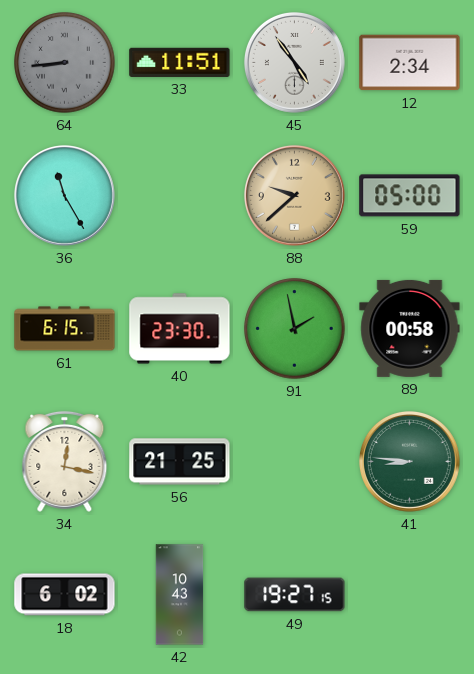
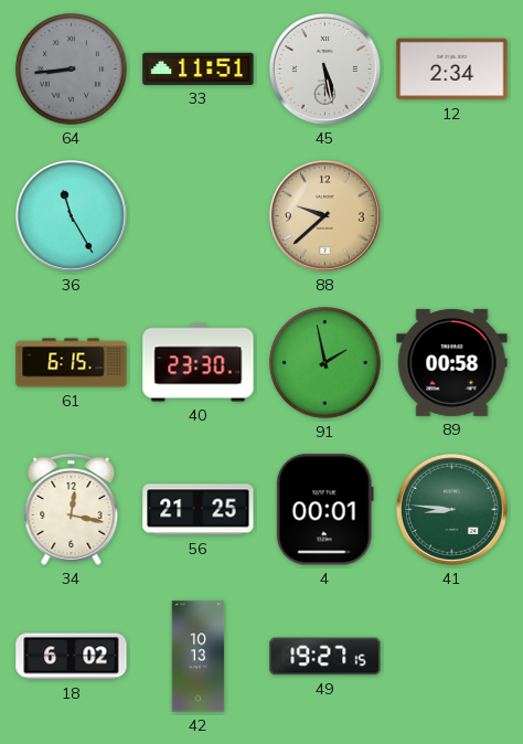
45: 4:54 -> 5:28 (324, 68)
59: 05:00 -> none (410, 196)
4: none -> 00:01 (324, 510)
42: 10:43 -> 10:13 (199, 657)
